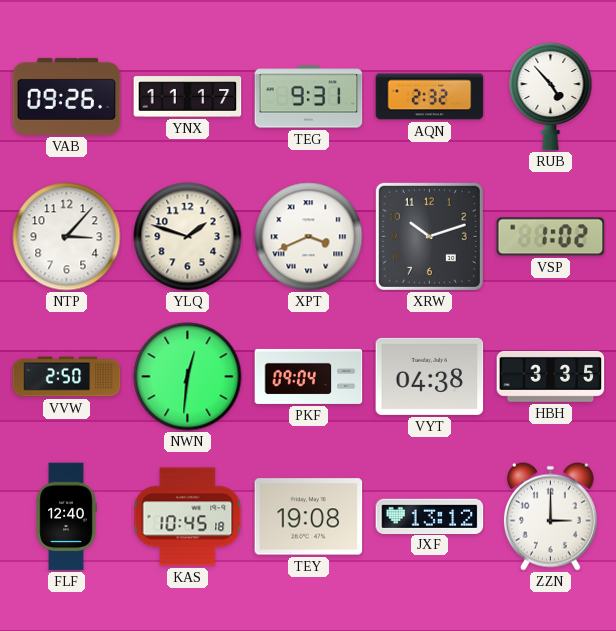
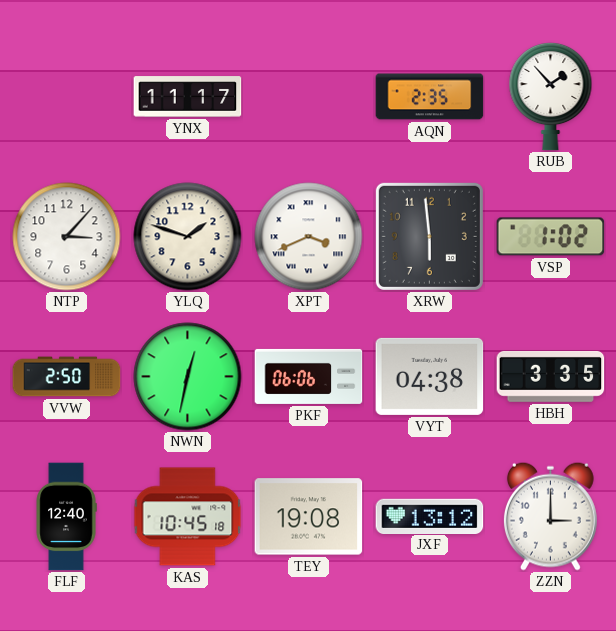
VAB: 09:26 -> none (67, 96)
TEG: 9:31 -> none (309, 97)
AQN: 2:32 -> 2:35 (430, 97)
RUB: 4:53 -> 1:53 (551, 96)
XRW: 10:12 -> 5:59 (429, 236)
NWN: 12:31 -> 12:32 (188, 377)
PKF: 09:04 -> 06:06 (309, 376)
